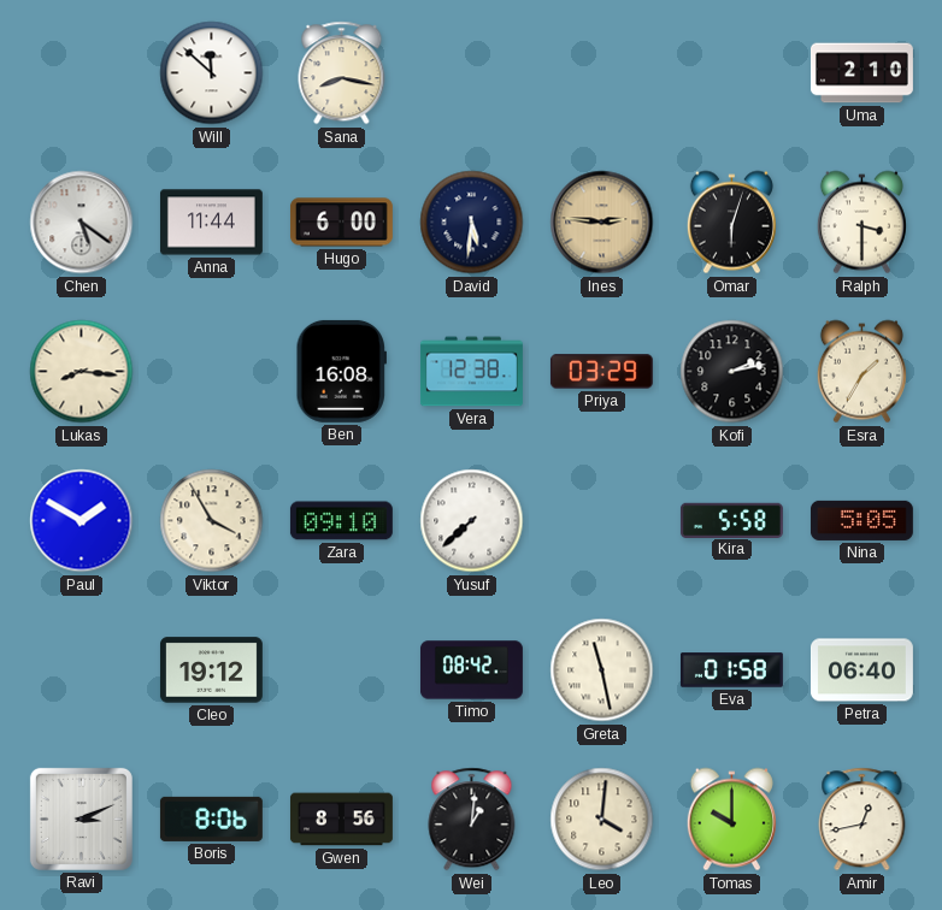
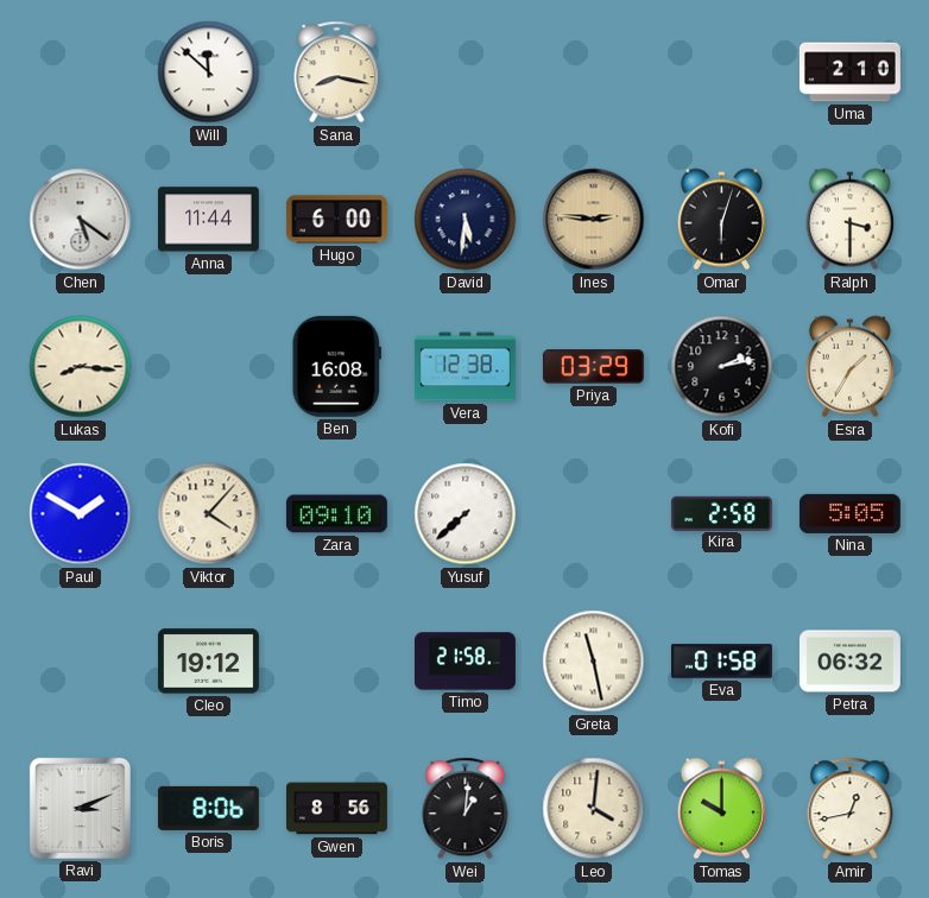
Viktor: 3:55 -> 4:07 (209, 514)
Kira: 5:58 -> 2:58 (721, 513)
Timo: 08:42 -> 21:58 (464, 662)
Petra: 06:40 -> 06:32 (849, 662)
